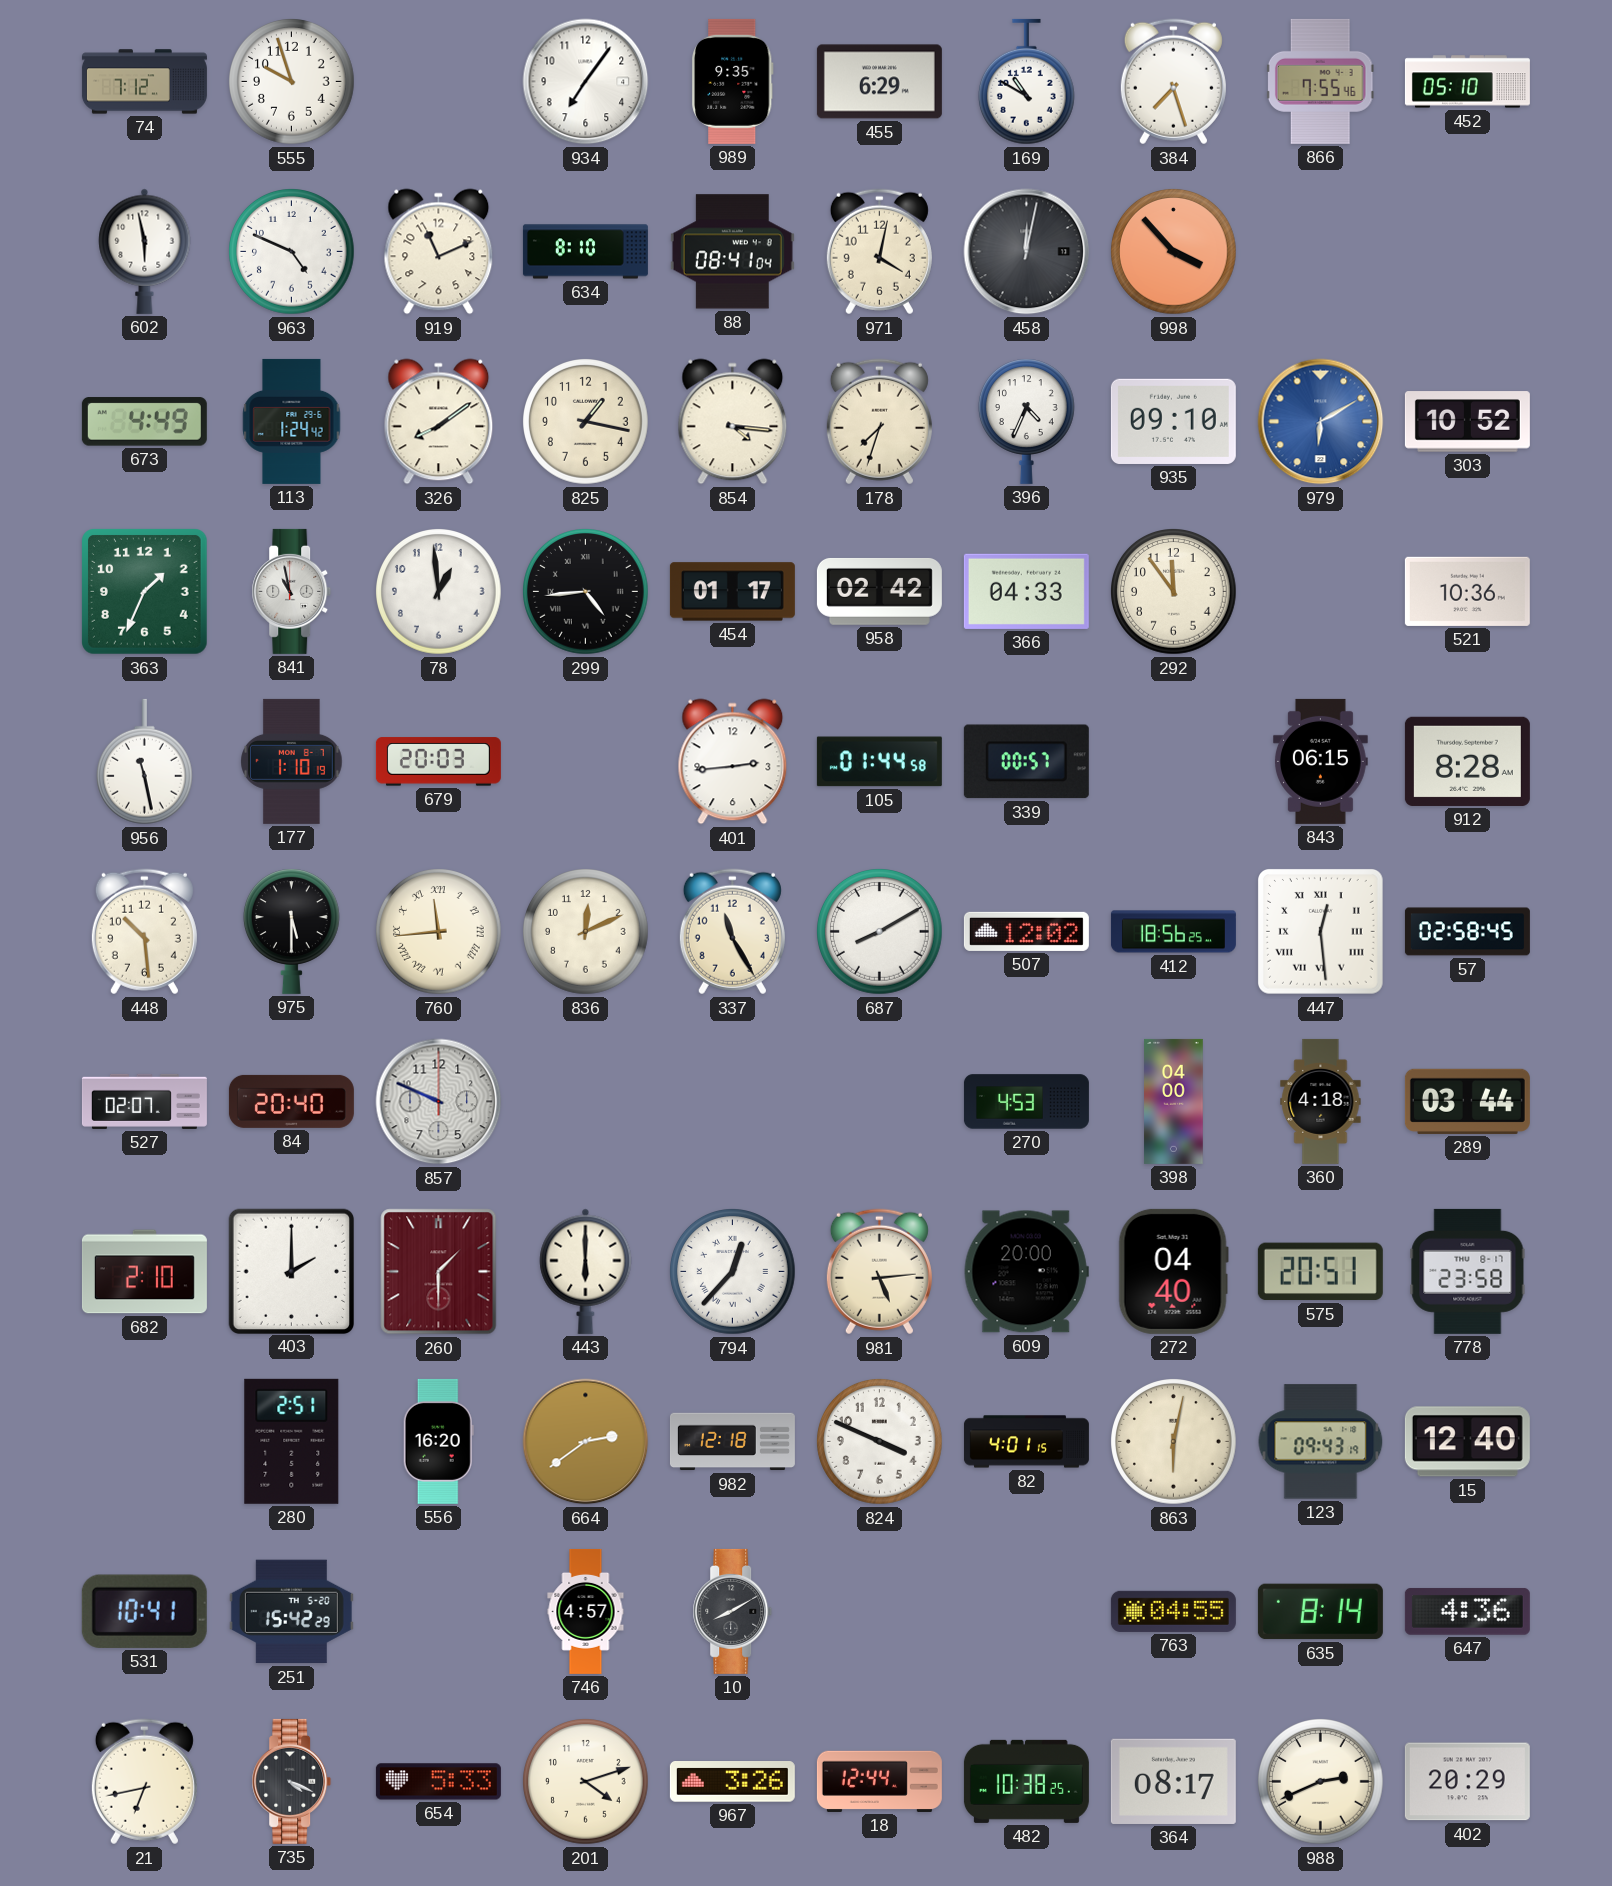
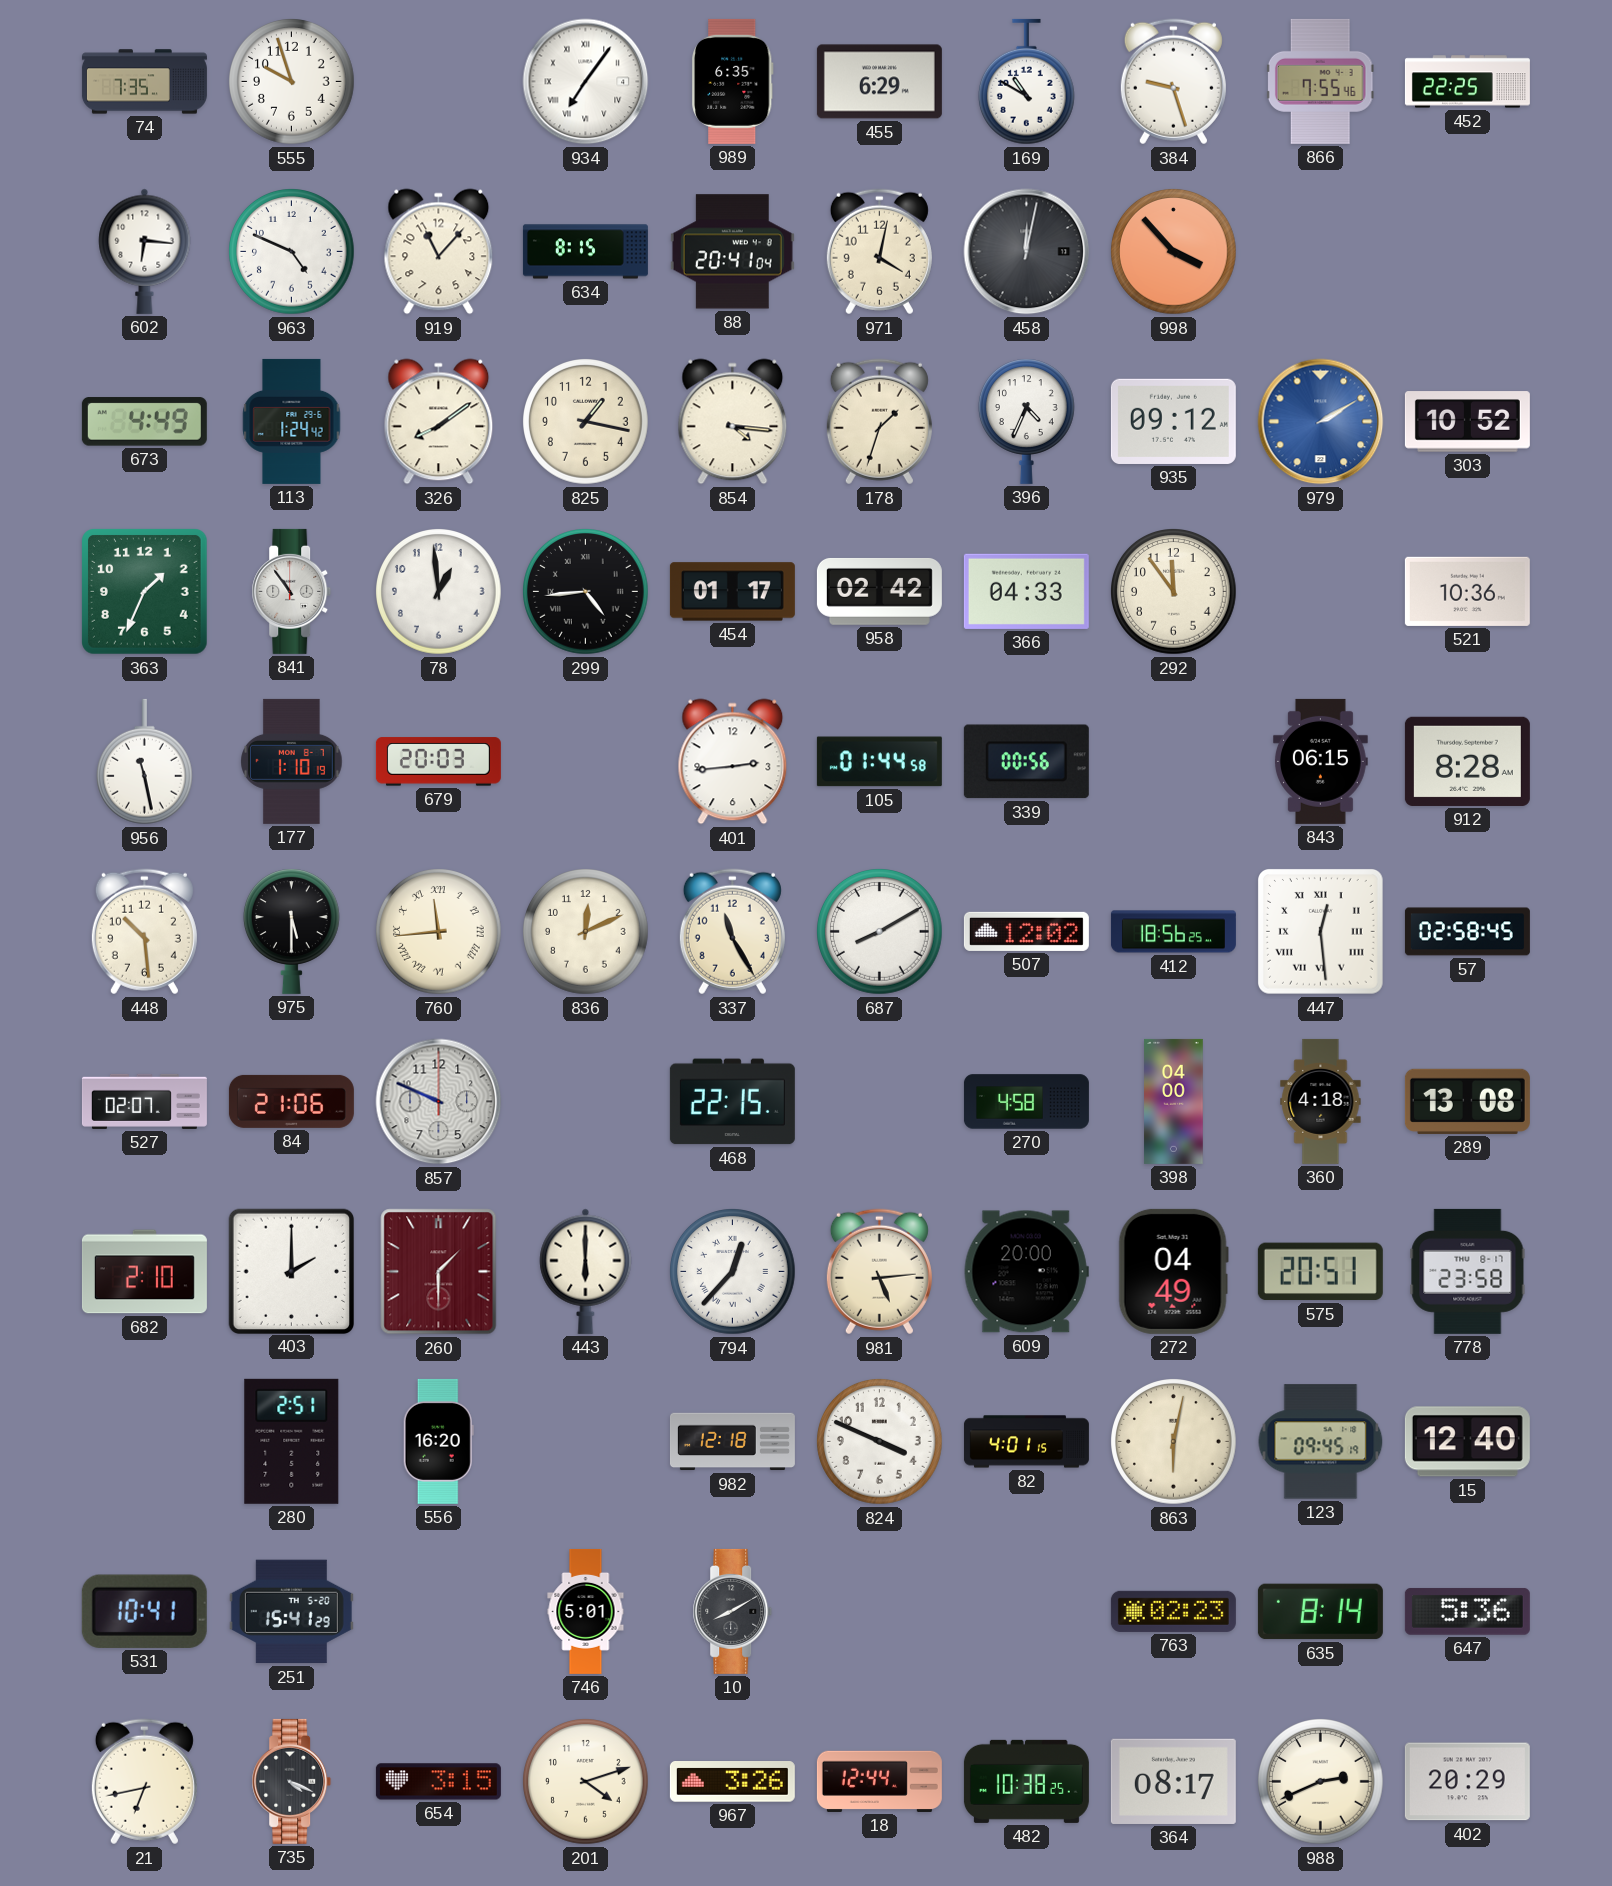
74: 7:12 -> 7:35 (144, 82)
934 numerals: Arabic -> Roman (586, 82)
989: 9:35 -> 6:35 (733, 81)
384: 7:27 -> 9:27 (1173, 82)
452: 05:10 -> 22:25 (1467, 82)
602: 5:58 -> 6:16 (145, 251)
919: 11:11 -> 11:07 (439, 252)
634: 8:10 -> 8:15 (585, 252)
88: 08:41 -> 20:41 (732, 252)
178: 7:33 -> 1:33 (879, 422)
935: 09:10 -> 09:12 (1173, 421)
979: 6:10 -> 2:10 (1321, 422)
841: 10:58 -> 10:54 (292, 591)
339: 00:57 -> 00:56 (1026, 762)
84: 20:40 -> 21:06 (291, 1101)
468: none -> 22:15 (732, 1102)
270: 4:53 -> 4:58 (1026, 1102)
289: 03:44 -> 13:08 (1467, 1101)
272: 04:40 -> 04:49 (1173, 1271)
664: 2:39 -> none (586, 1442)
123: 09:43 -> 09:45 (1321, 1442)
251: 15:42 -> 15:41 (291, 1612)
746: 4:57 -> 5:01 (586, 1611)
763: 04:55 -> 02:23 (1173, 1611)
647: 4:36 -> 5:36 (1467, 1611)
654: 5:33 -> 3:15 (438, 1782)
